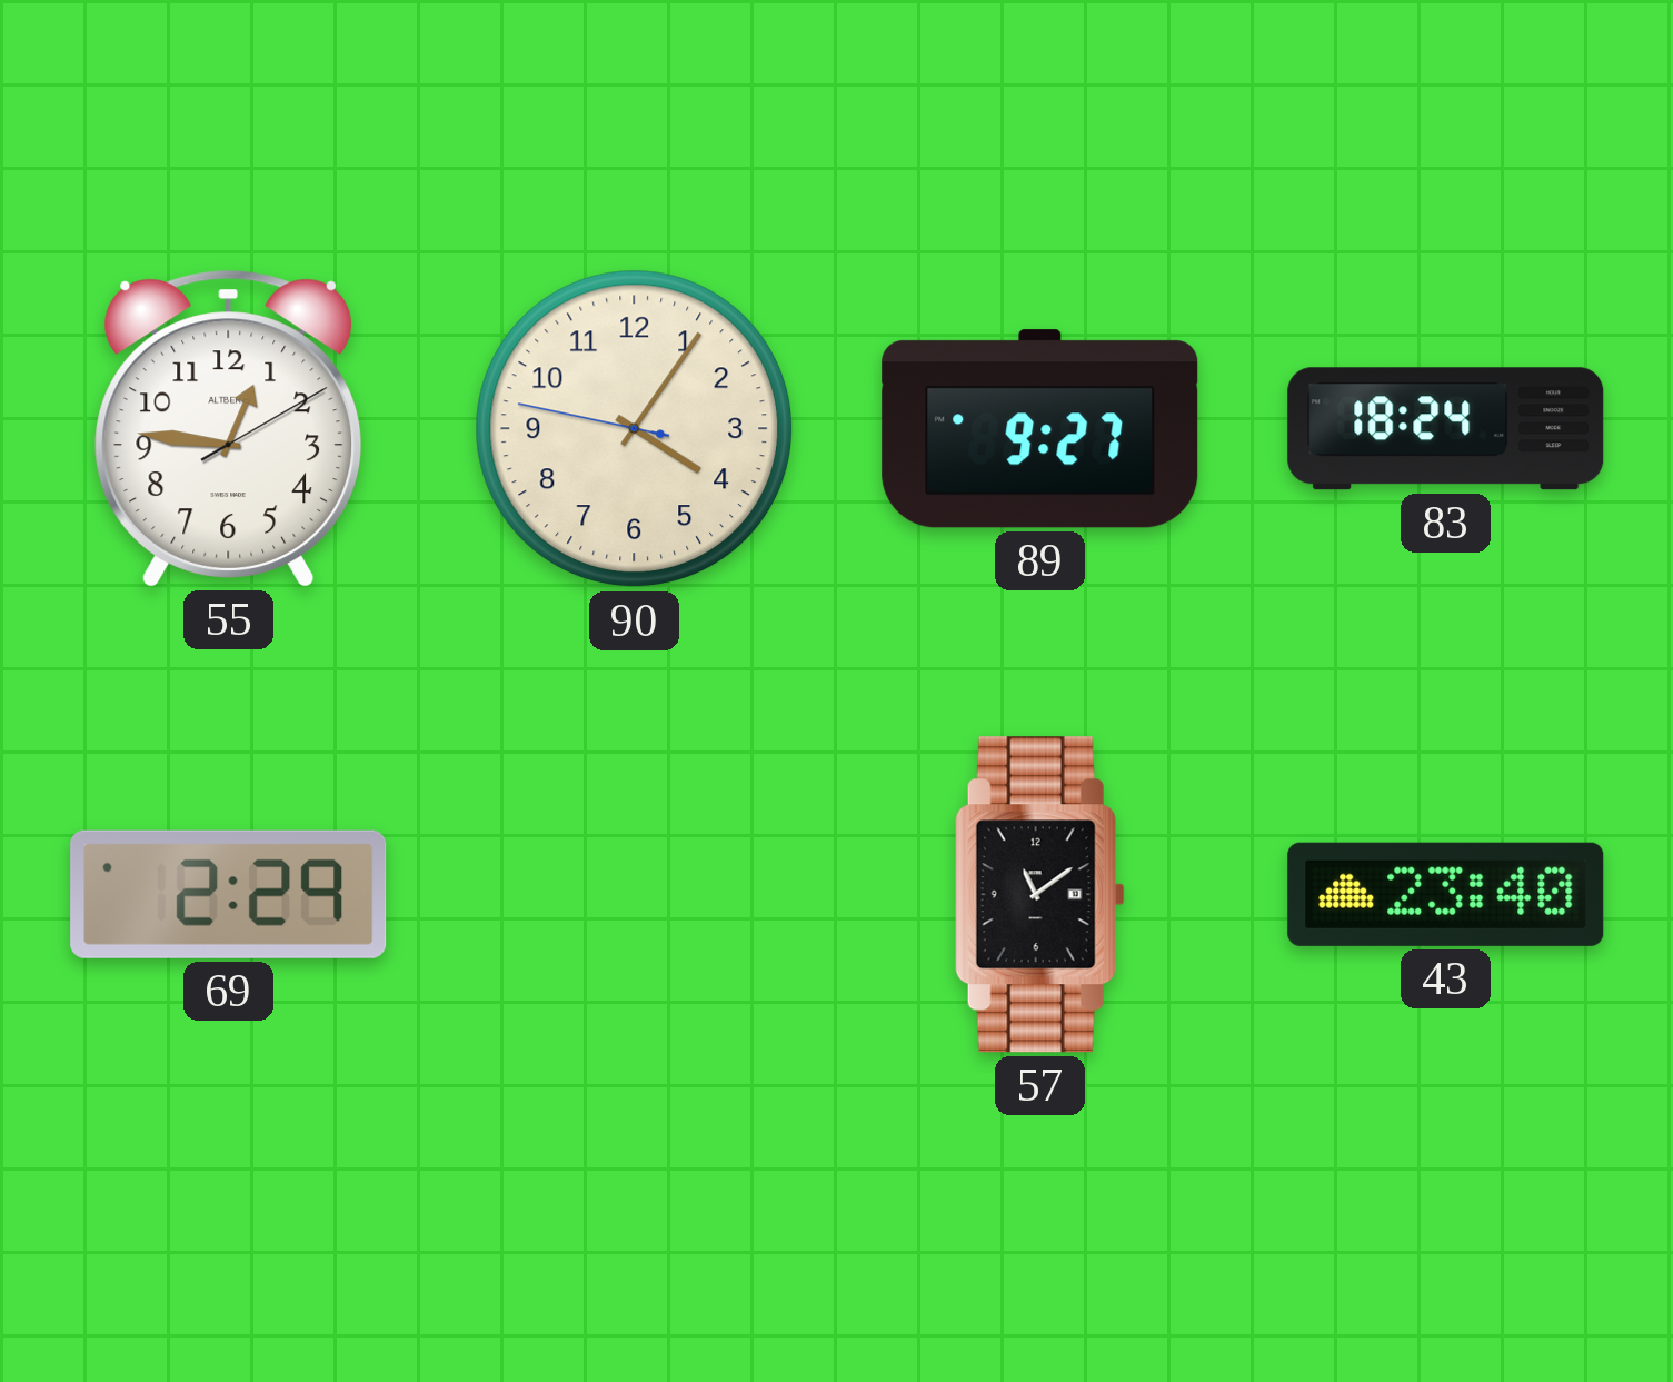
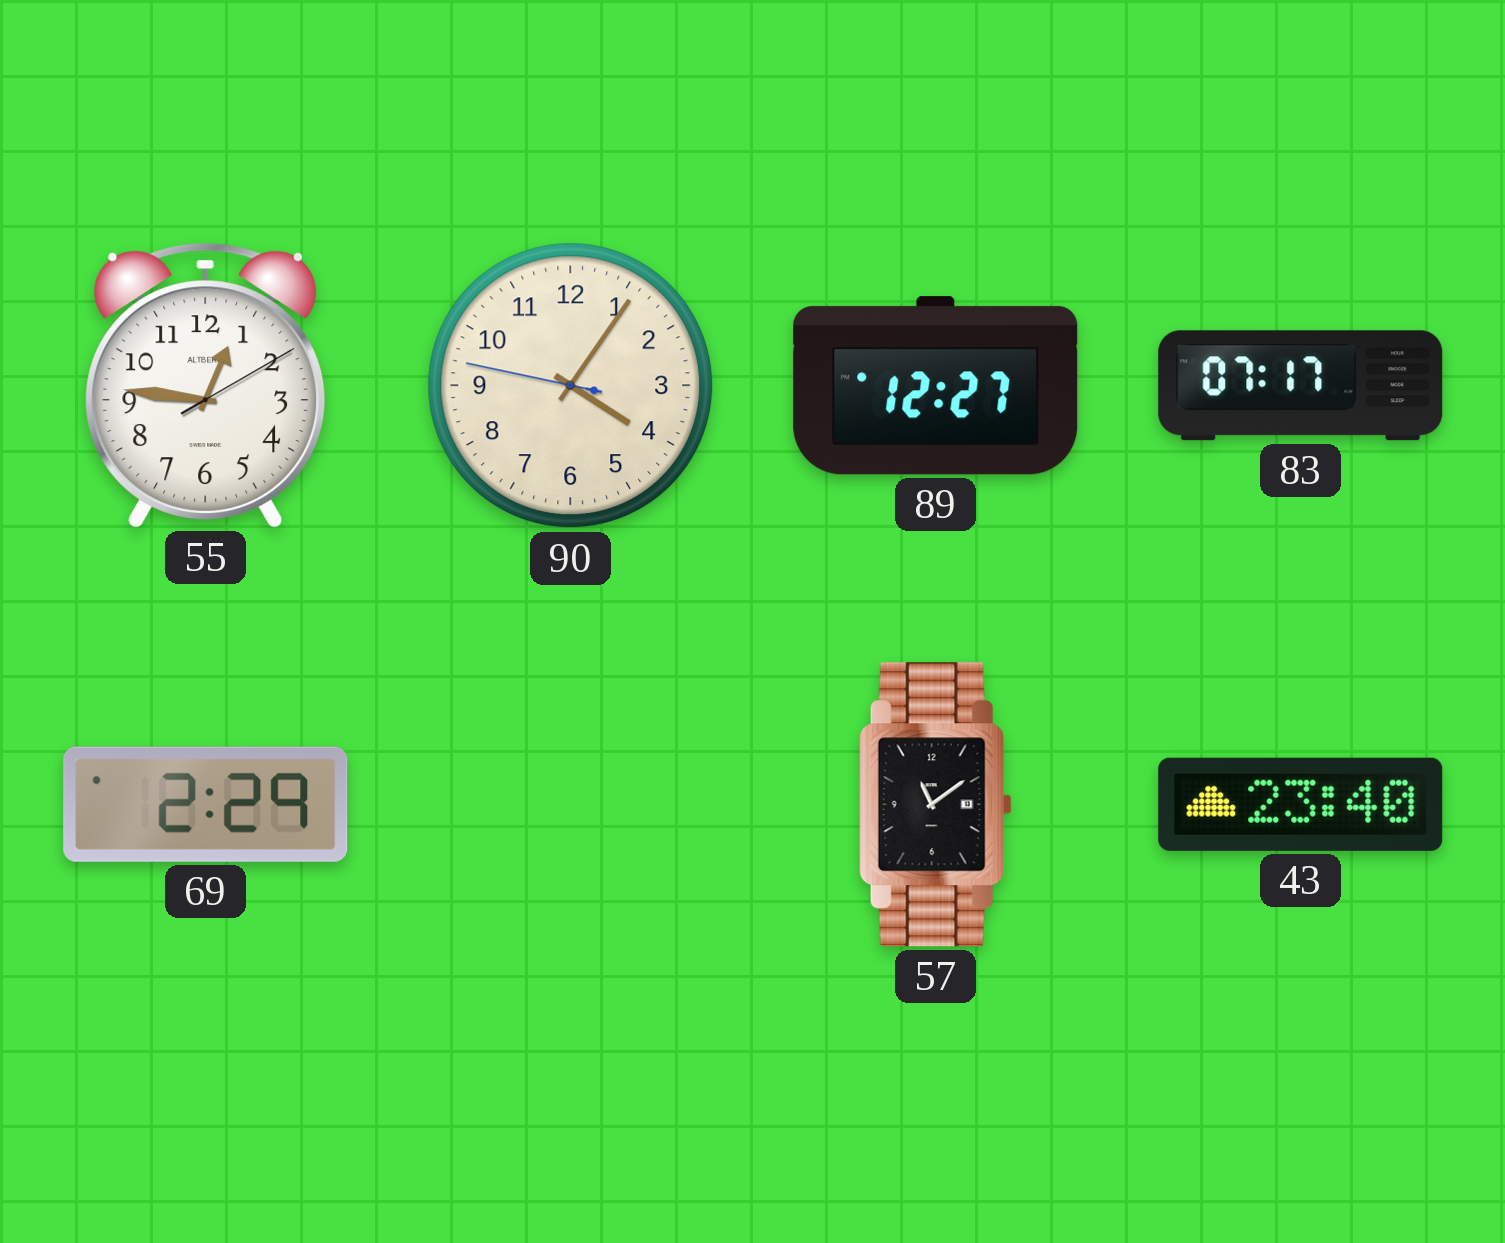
89: 9:27 -> 12:27 (936, 386)
83: 18:24 -> 07:17 (1301, 386)
